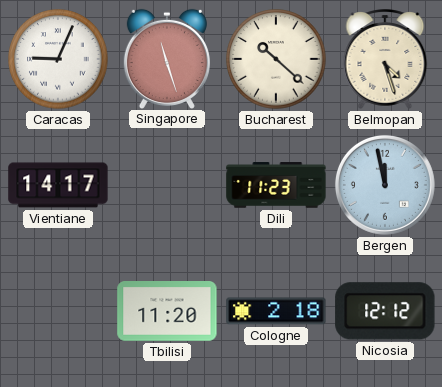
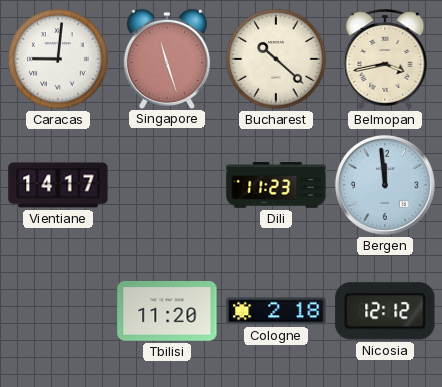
Caracas: 9:04 -> 9:01 (58, 59)
Belmopan: 4:27 -> 3:43 (385, 59)
Bergen: 11:58 -> 11:59 (385, 185)
